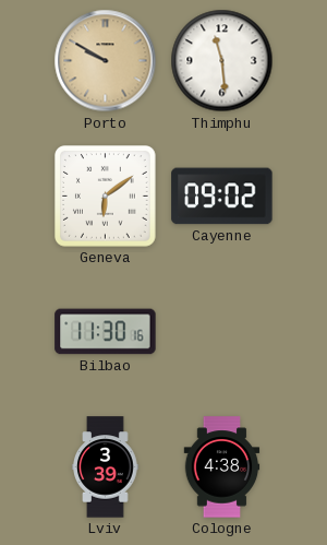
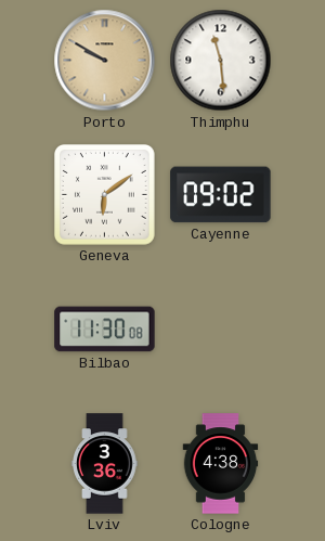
Bilbao: 11:30:16 -> 11:30:08 (105, 330)
Lviv: 3:39 -> 3:36 (105, 464)
